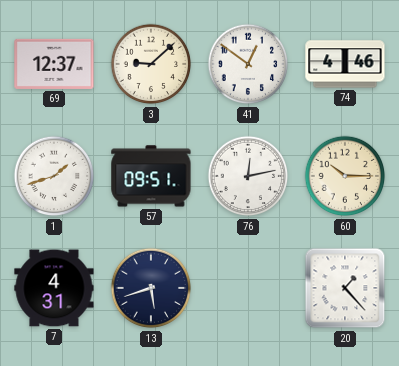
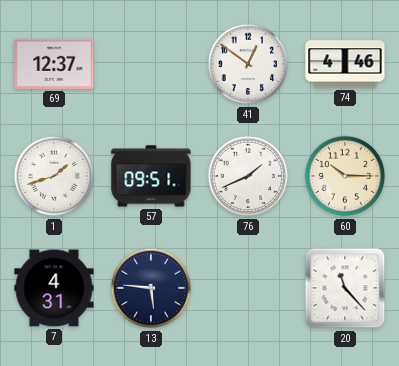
3: 9:08 -> none (151, 64)
76: 12:13 -> 1:41 (248, 176)
13: 5:42 -> 5:46 (151, 288)
20: 1:23 -> 11:23 (345, 288)
